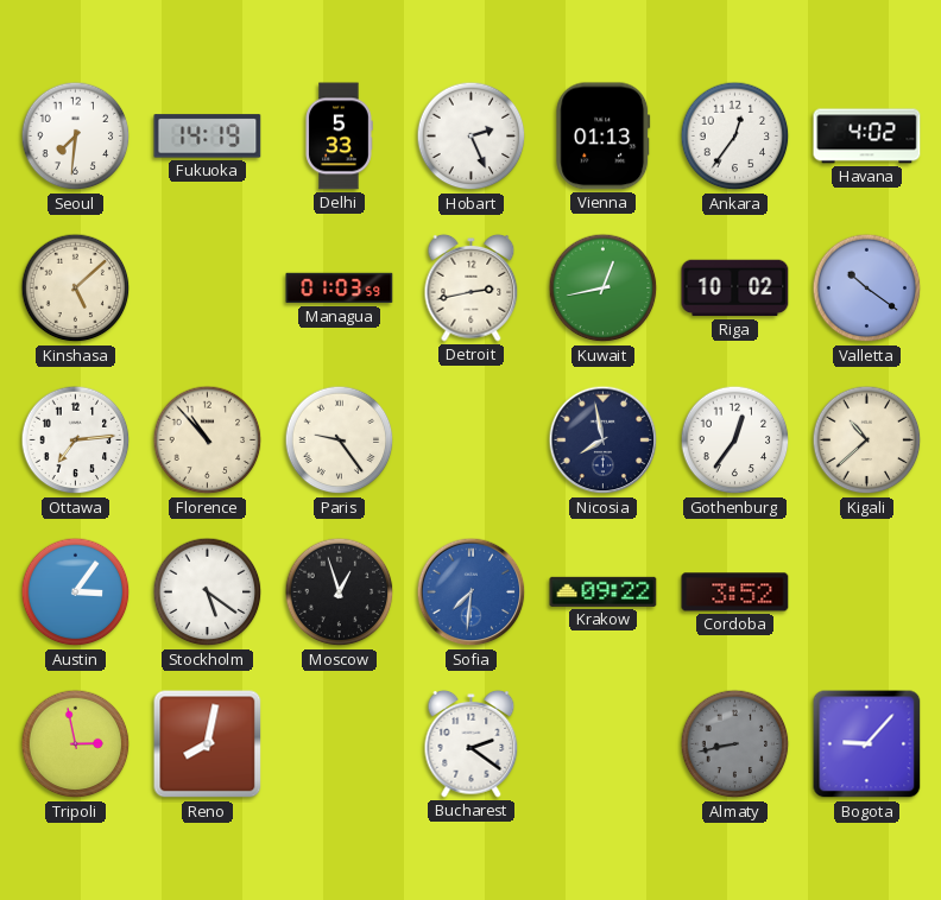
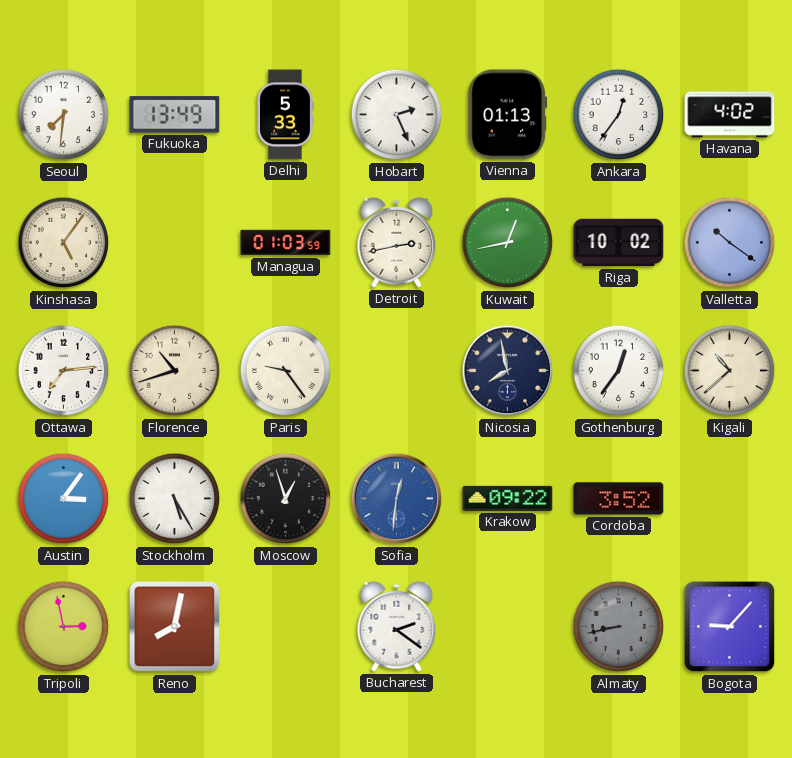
Fukuoka: 14:19 -> 13:49 (175, 115)
Kinshasa: 5:08 -> 5:06 (64, 243)
Florence: 10:53 -> 10:42 (175, 371)
Stockholm: 5:21 -> 5:25 (175, 499)
Sofia: 7:31 -> 12:31 (397, 499)
